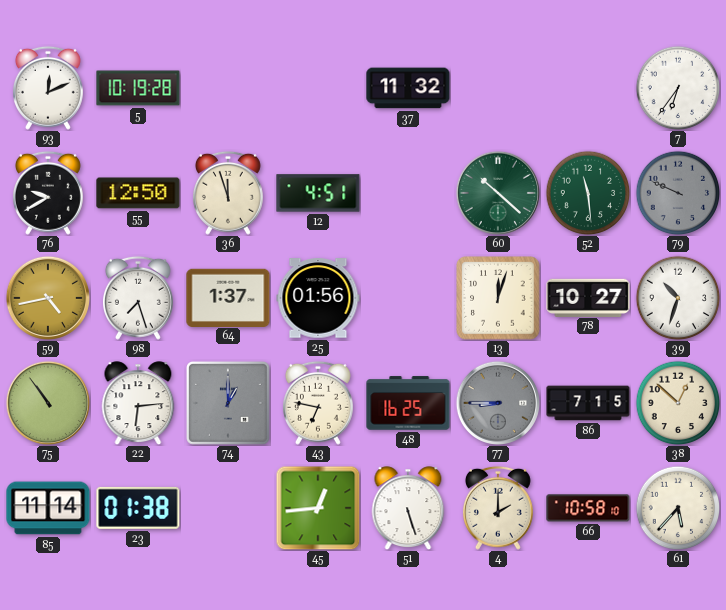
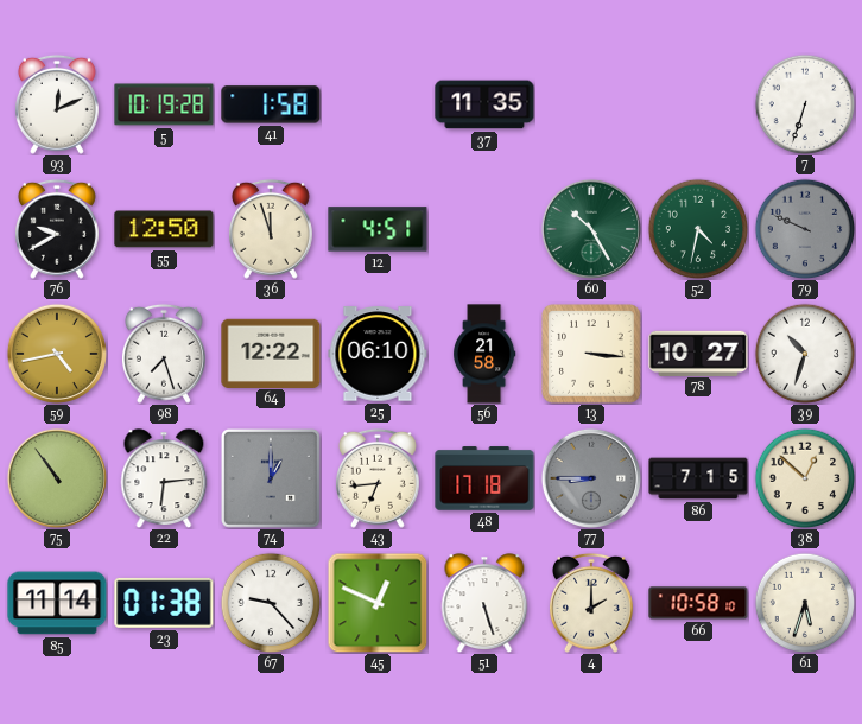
41: none -> 1:58 (271, 104)
37: 11:32 -> 11:35 (484, 104)
7: 6:36 -> 6:33 (805, 104)
60: 10:22 -> 10:25 (591, 229)
52: 11:29 -> 4:32 (698, 229)
64: 1:37 -> 12:22 (271, 353)
25: 01:56 -> 06:10 (378, 354)
56: none -> 21:58 (484, 354)
13: 12:03 -> 3:16 (591, 354)
43: 6:47 -> 6:44 (378, 478)
48: 16:25 -> 17:18 (484, 478)
67: none -> 9:23 (271, 603)
45: 12:44 -> 12:49 (378, 603)
61: 5:37 -> 5:33 (805, 603)
